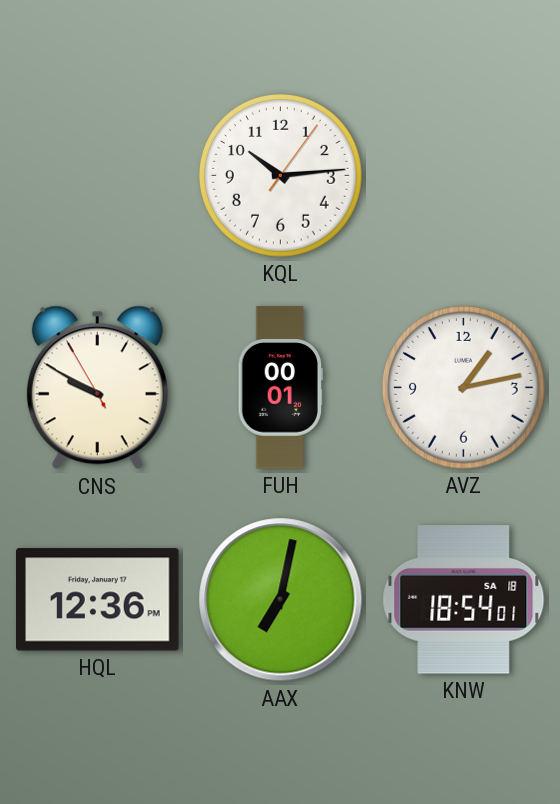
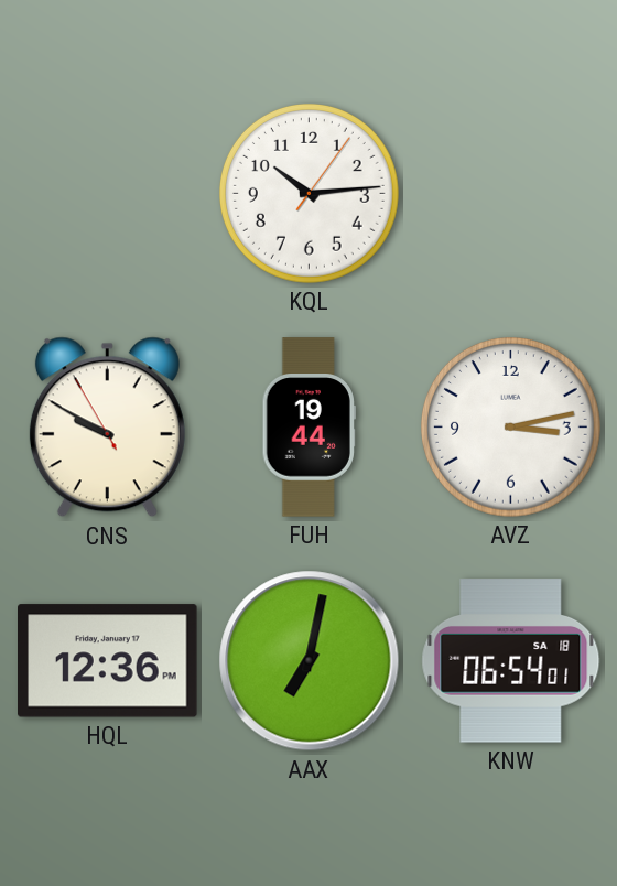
FUH: 00:01 -> 19:44 (308, 428)
AVZ: 1:13 -> 3:13 (511, 428)
KNW: 18:54 -> 06:54 (511, 661)
